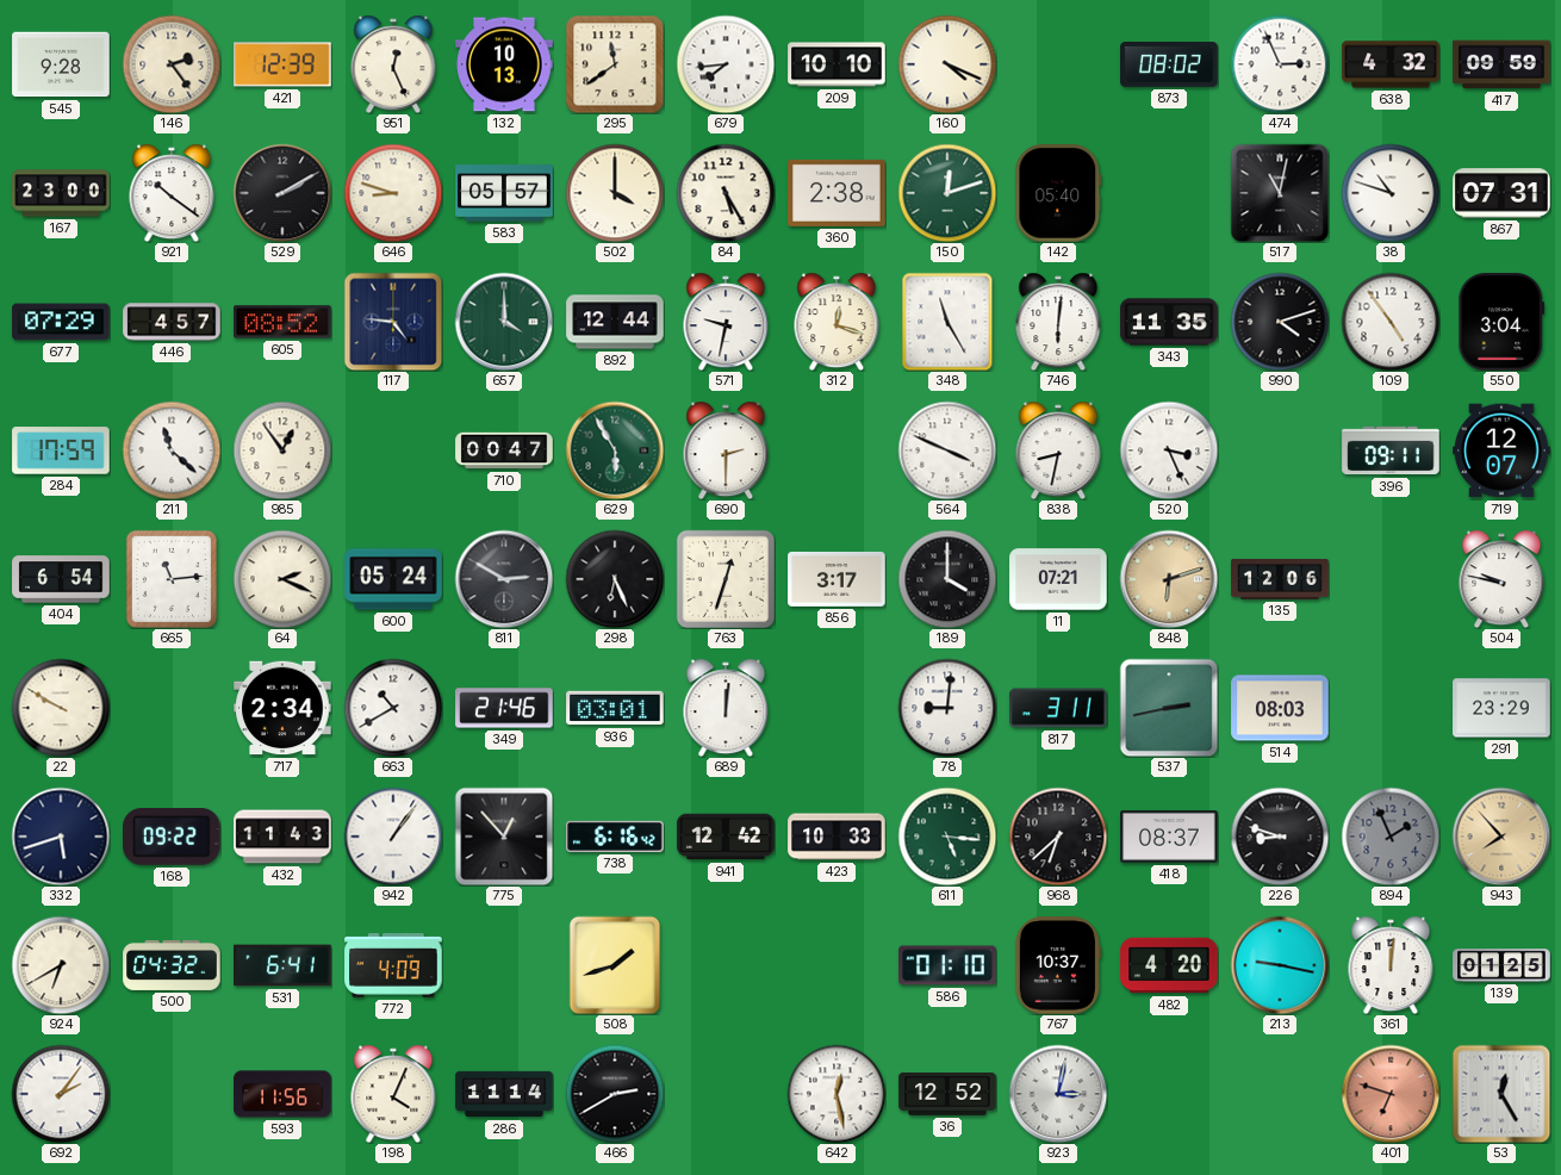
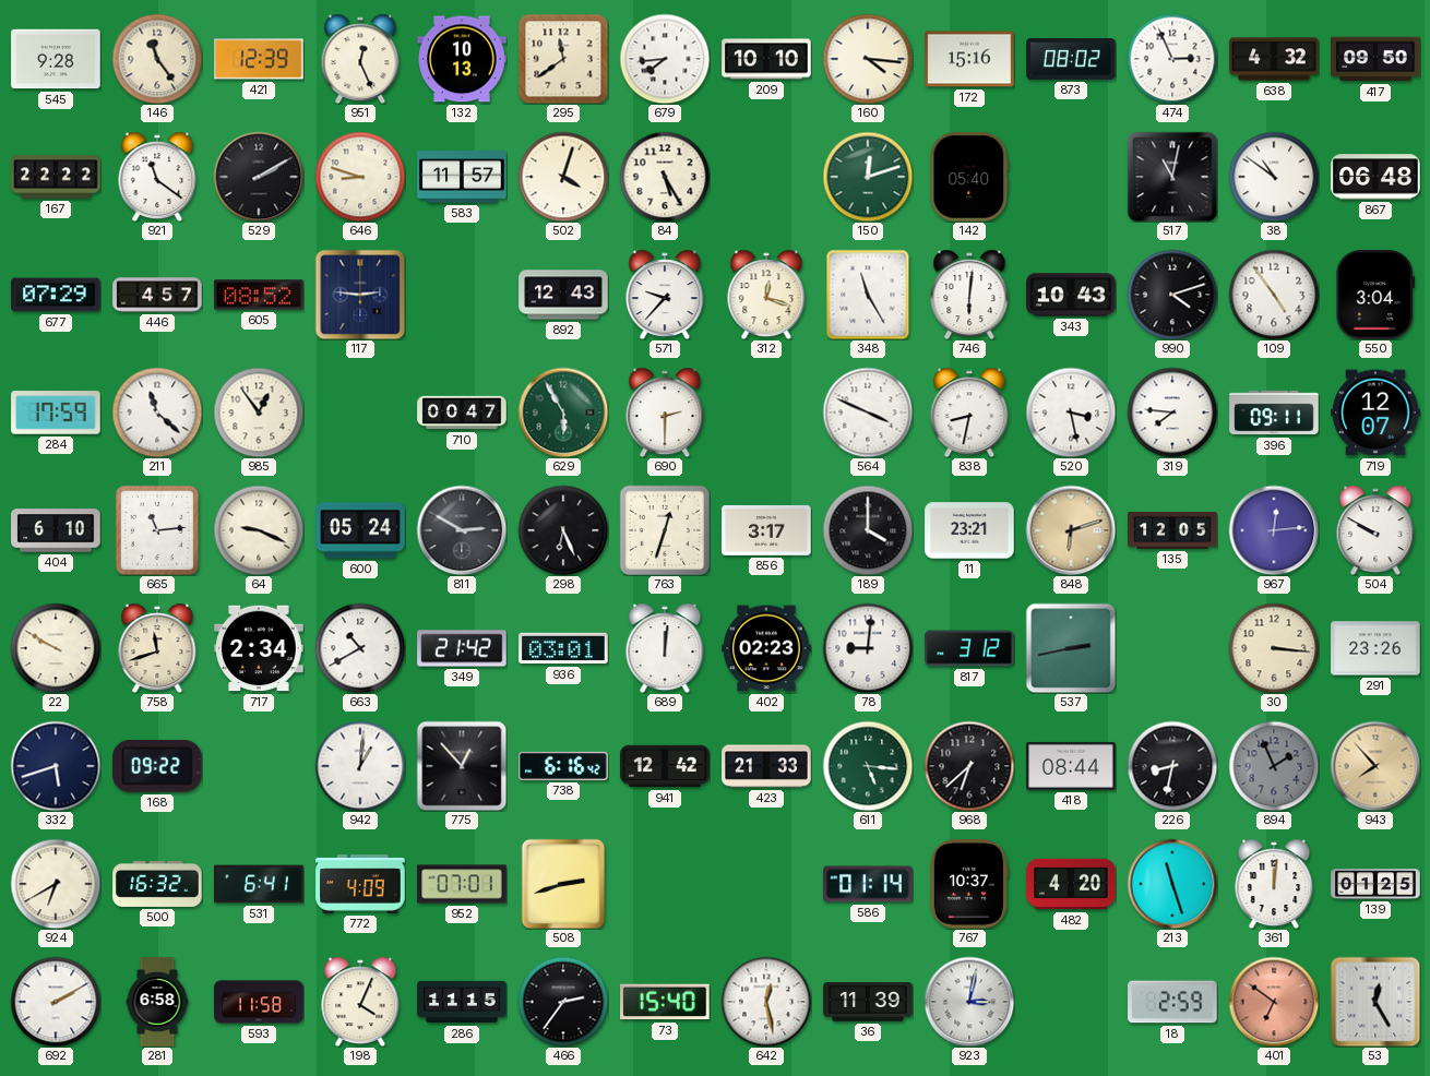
146: 2:24 -> 11:24 (157, 59)
160: 4:19 -> 4:16 (868, 59)
172: none -> 15:16 (969, 59)
417: 09:59 -> 09:50 (1375, 59)
167: 23:00 -> 22:22 (56, 177)
921: 10:21 -> 11:21 (157, 177)
583: 05:57 -> 11:57 (462, 177)
502: 4:00 -> 4:03 (563, 177)
360: 2:38 -> none (837, 193)
38: 10:48 -> 10:51 (1274, 177)
867: 07:31 -> 06:48 (1375, 177)
117: 4:46 -> 2:46 (360, 295)
657: 4:00 -> none (504, 322)
892: 12:44 -> 12:43 (563, 295)
571: 9:32 -> 9:37 (665, 295)
343: 11:35 -> 10:43 (1071, 295)
520: 3:26 -> 3:28 (1071, 413)
319: none -> 7:46 (1172, 413)
404: 6:54 -> 6:10 (56, 530)
64: 2:19 -> 9:19 (259, 530)
11: 07:21 -> 23:21 (969, 530)
135: 12:06 -> 12:05 (1172, 530)
967: none -> 12:14 (1274, 530)
504: 9:47 -> 9:50 (1375, 530)
758: none -> 11:42 (157, 648)
349: 21:46 -> 21:42 (462, 648)
402: none -> 02:23 (766, 648)
817: 3:11 -> 3:12 (969, 648)
514: 08:03 -> none (1280, 708)
30: none -> 3:16 (1274, 648)
291: 23:29 -> 23:26 (1375, 648)
432: 11:43 -> none (282, 837)
942: 1:06 -> 1:01 (360, 766)
423: 10:33 -> 21:33 (766, 766)
418: 08:37 -> 08:44 (1071, 766)
226: 8:48 -> 8:32 (1172, 766)
500: 04:32 -> 16:32 (157, 884)
952: none -> 07:01 (462, 884)
508: 1:42 -> 2:42 (563, 884)
586: 01:10 -> 01:14 (868, 884)
213: 9:17 -> 11:27 (1172, 884)
692: 2:06 -> 2:10 (56, 1002)
281: none -> 6:58 (157, 1002)
593: 11:56 -> 11:58 (259, 1002)
286: 11:14 -> 11:15 (462, 1002)
466: 2:40 -> 2:36 (563, 1002)
73: none -> 15:40 (665, 1002)
36: 12:52 -> 11:39 (868, 1002)
18: none -> 2:59 (1172, 1002)
401: 6:48 -> 6:51 (1274, 1002)
